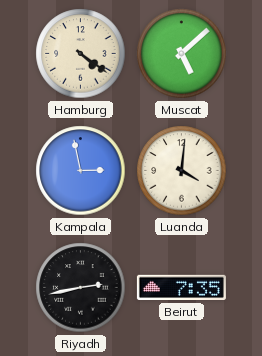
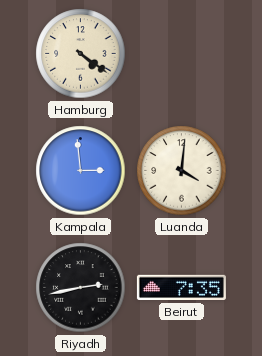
Muscat: 5:08 -> none (182, 54)
Kampala: 2:58 -> 2:59 (81, 171)
